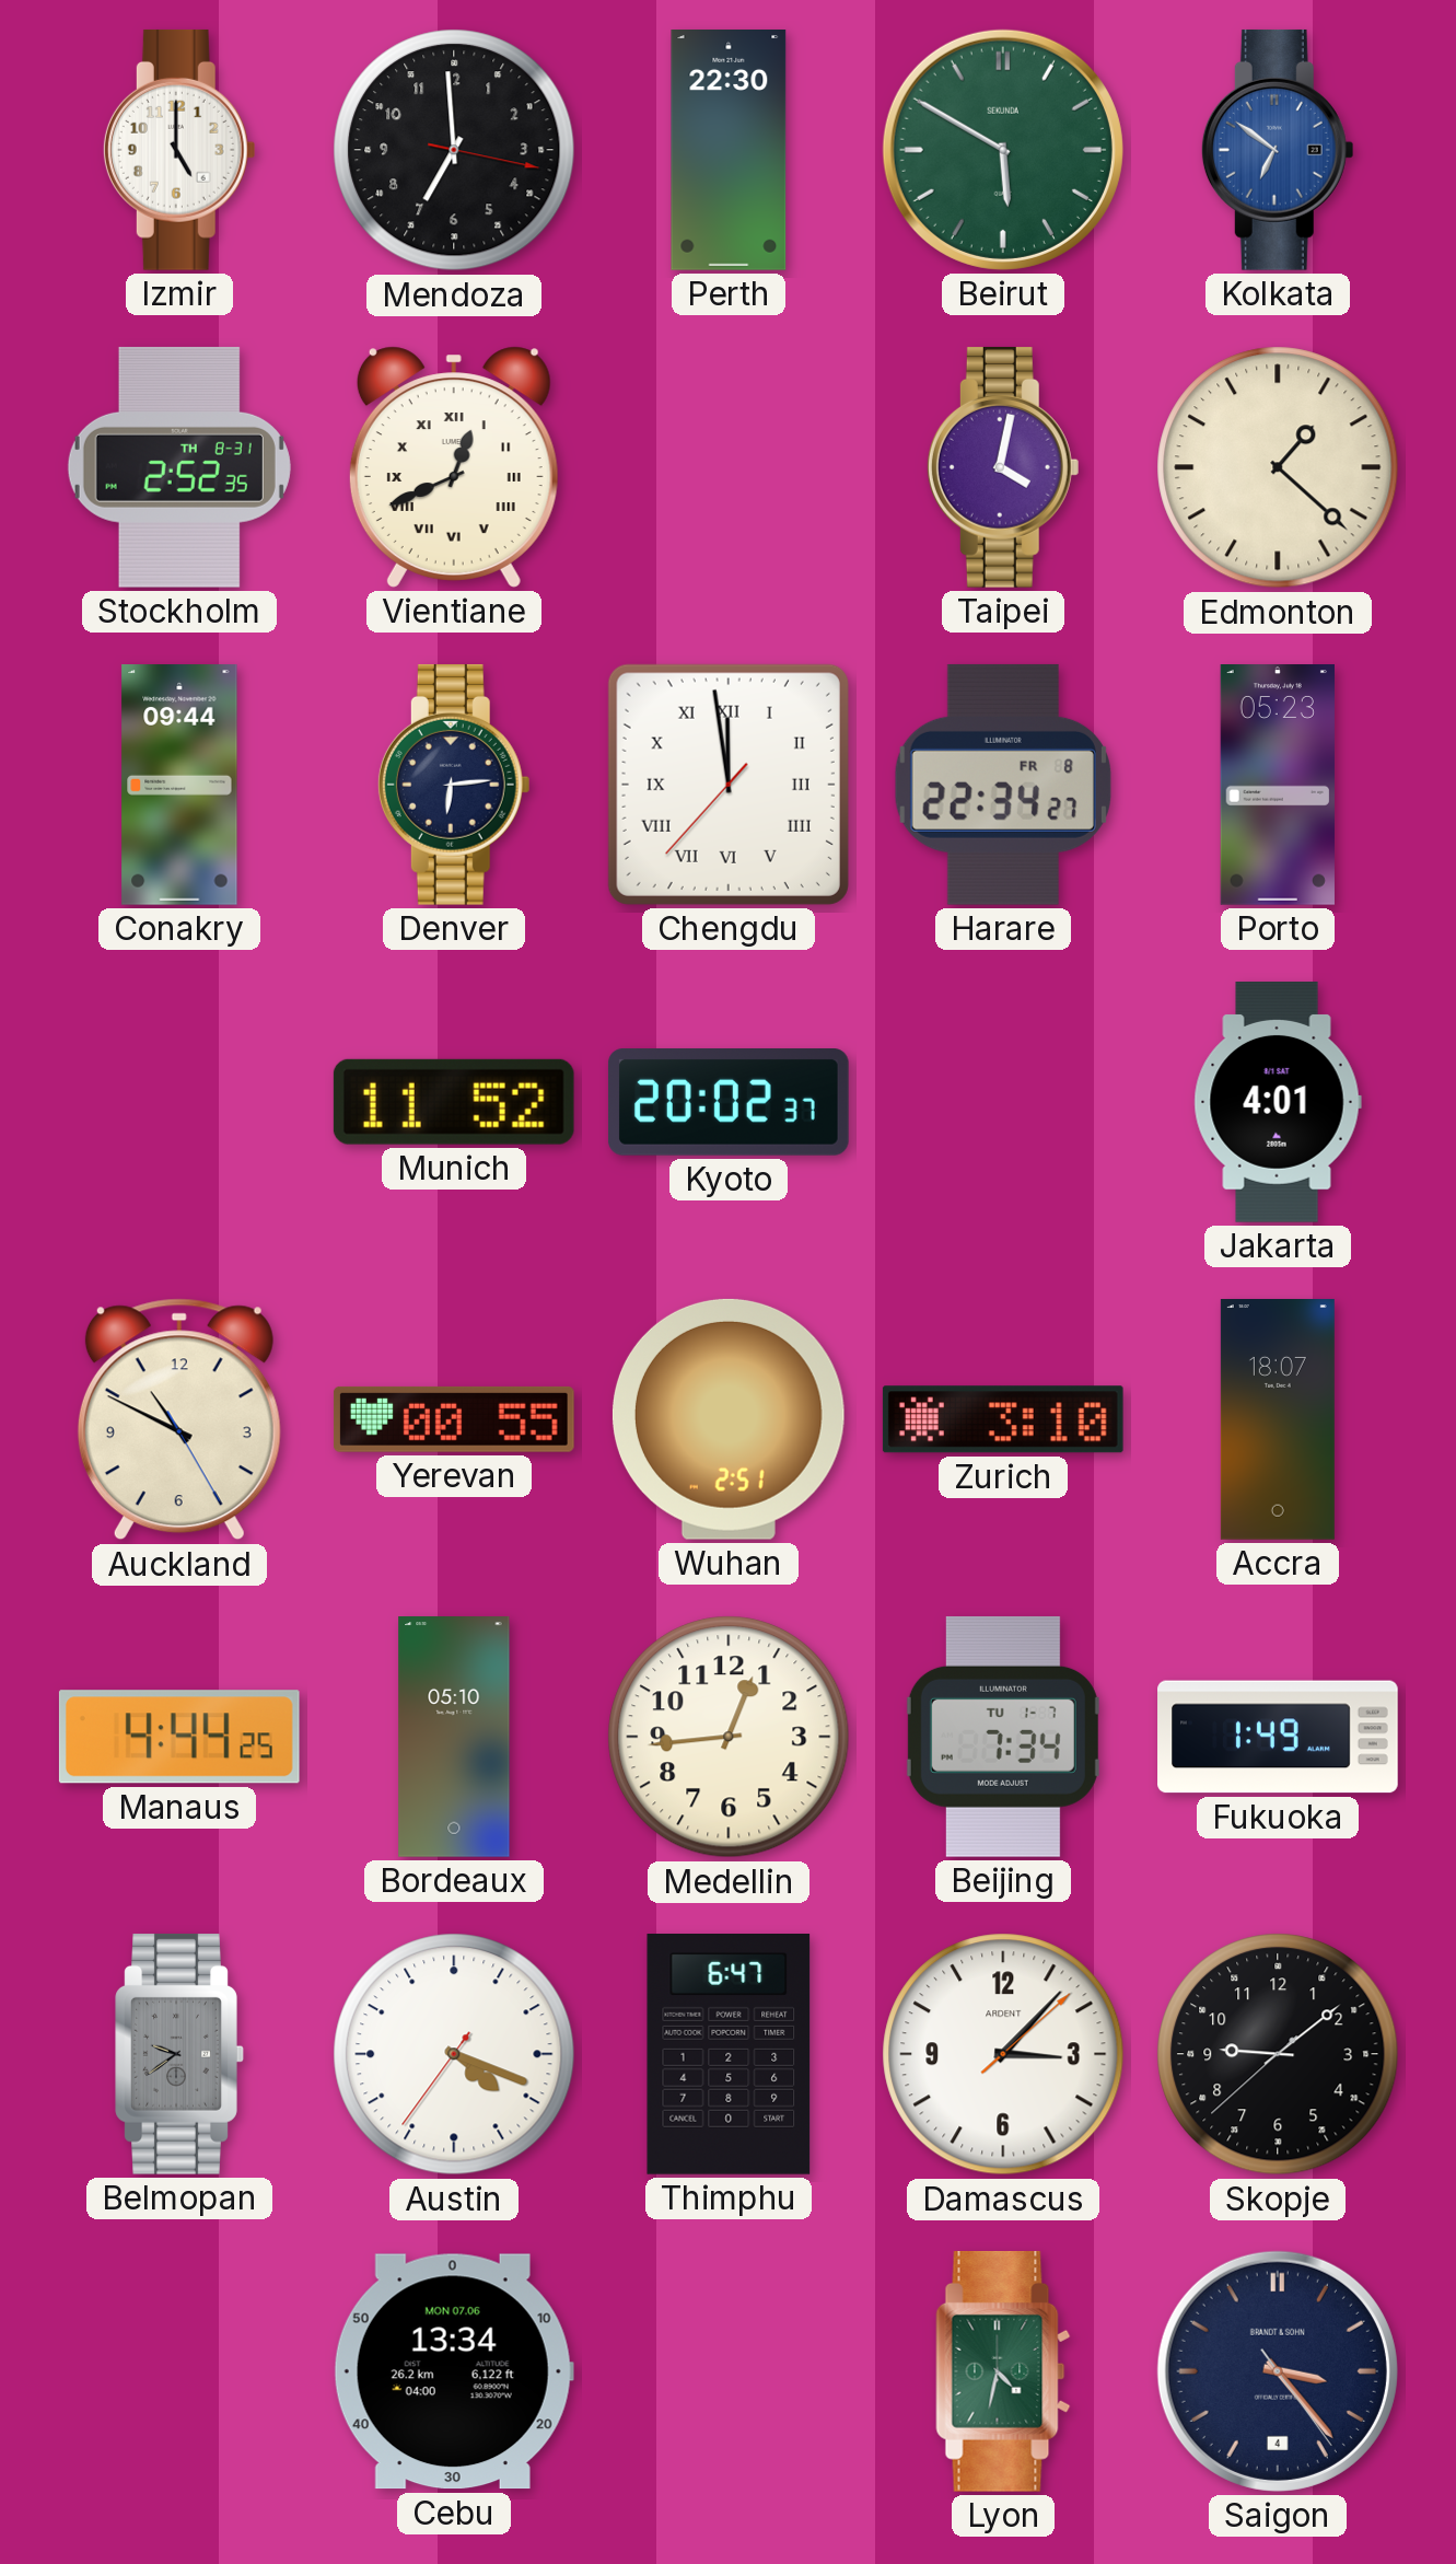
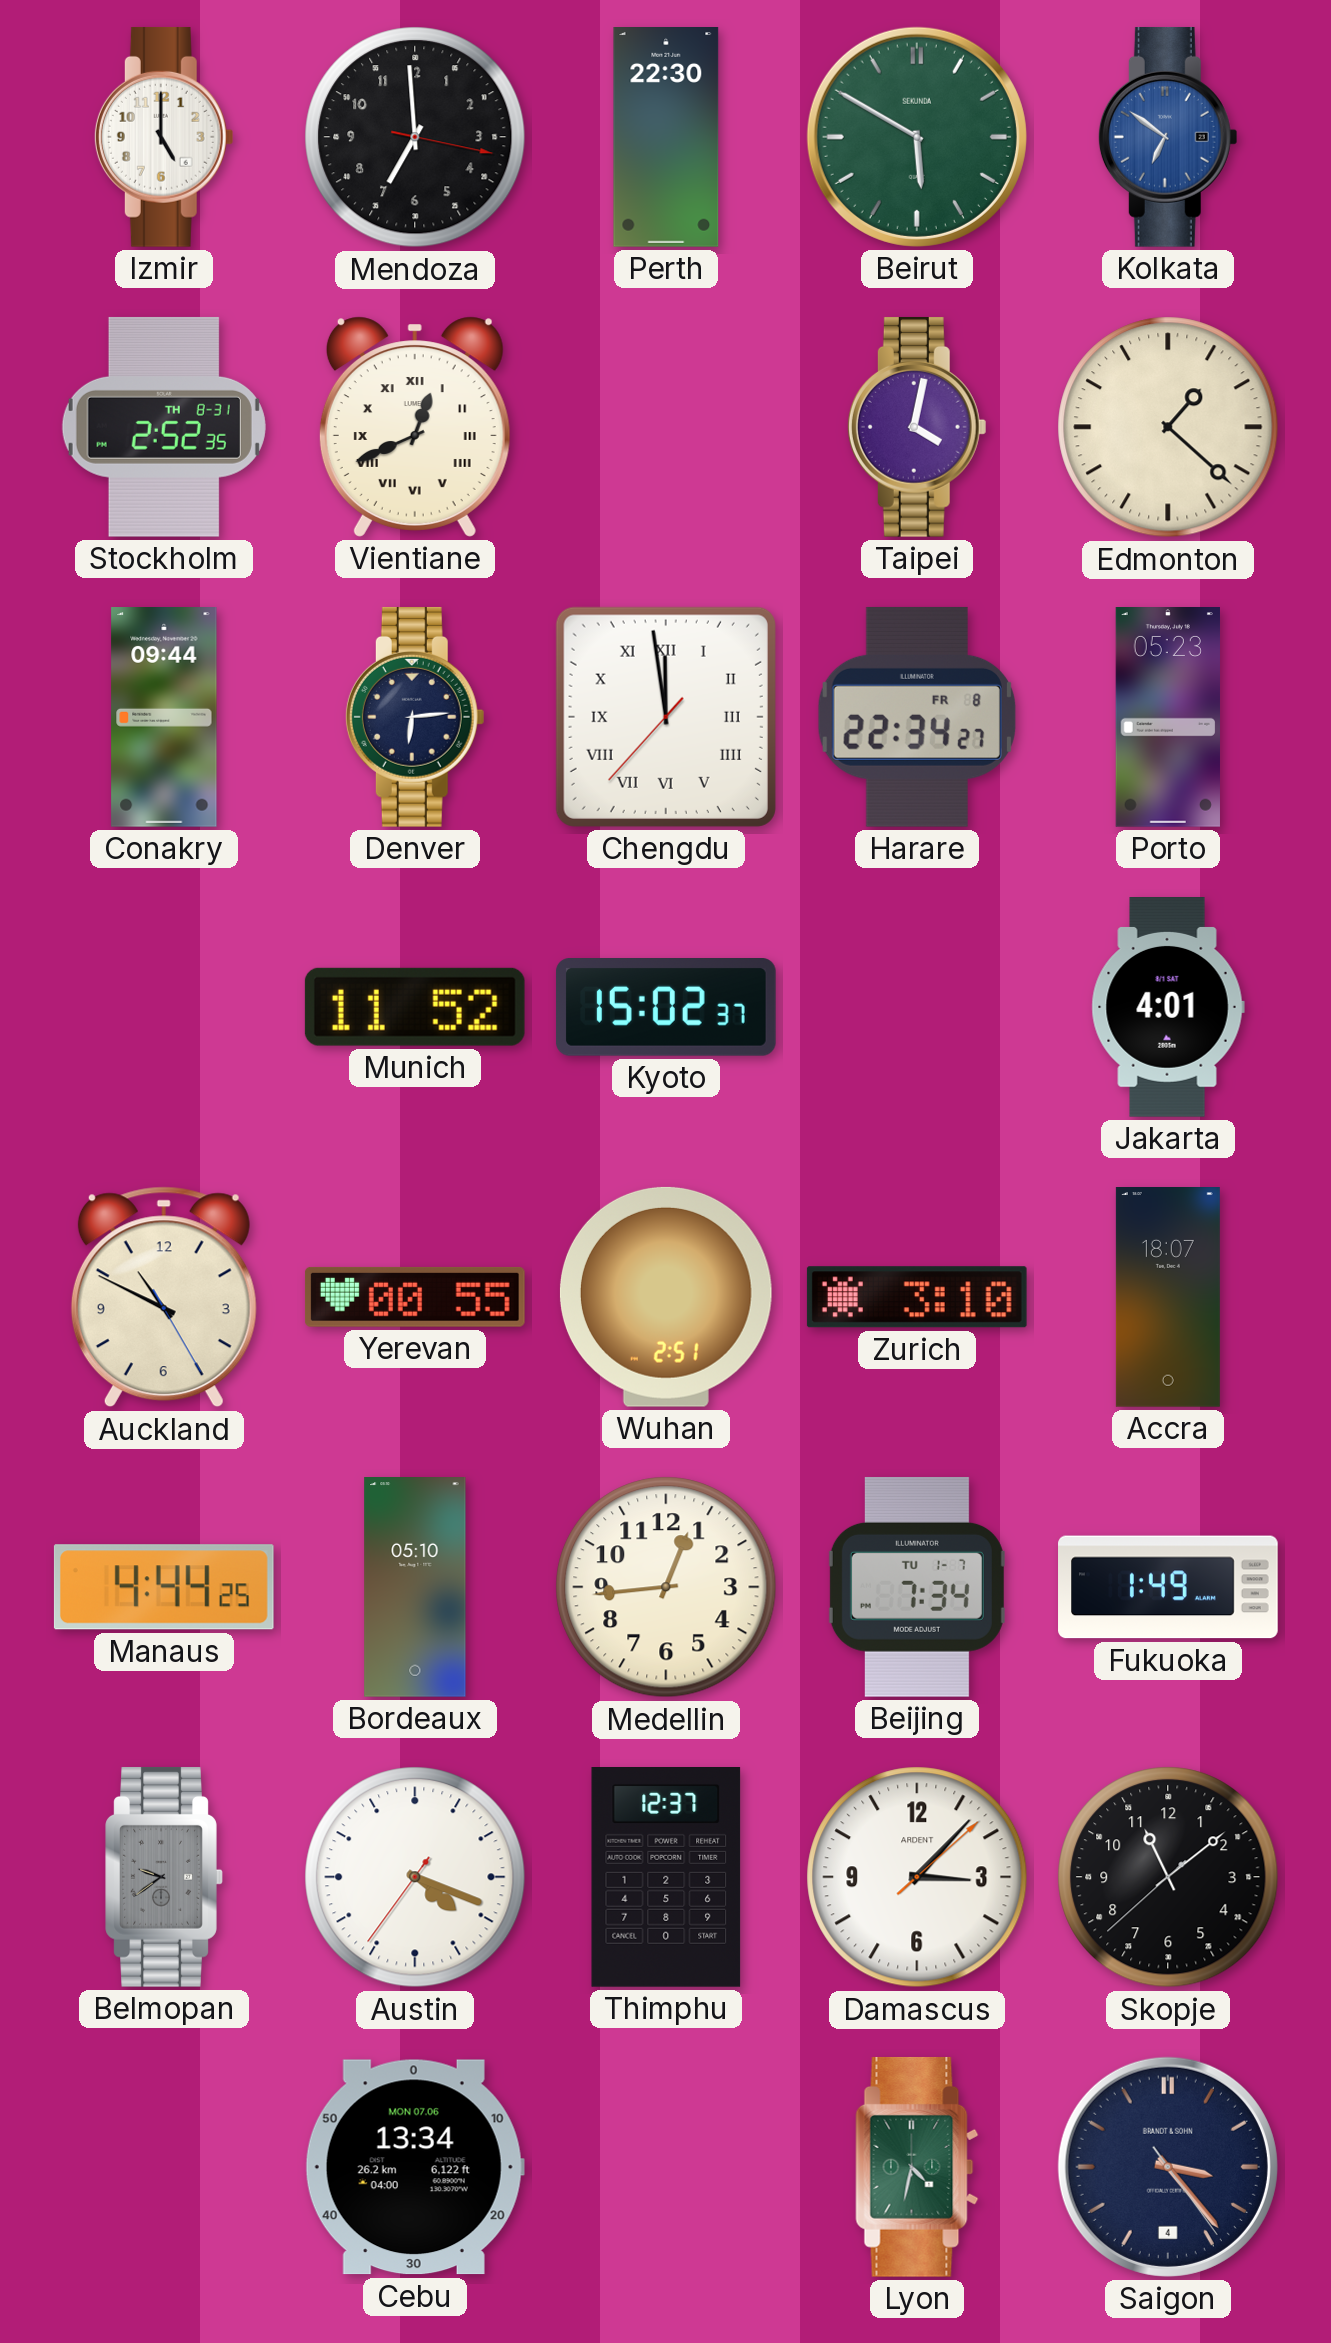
Kyoto: 20:02 -> 15:02 (666, 1008)
Thimphu: 6:47 -> 12:37 (666, 1878)
Skopje: 9:08 -> 11:08 (1168, 1877)
